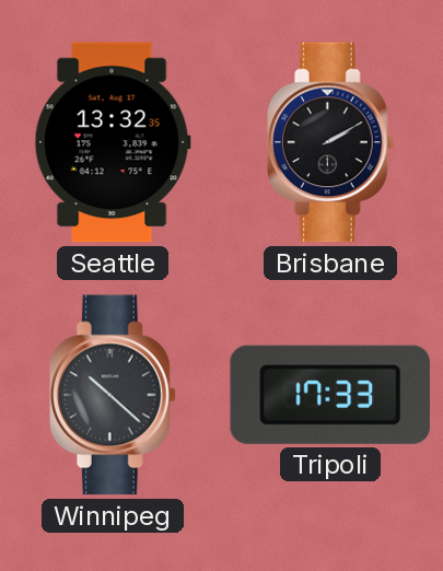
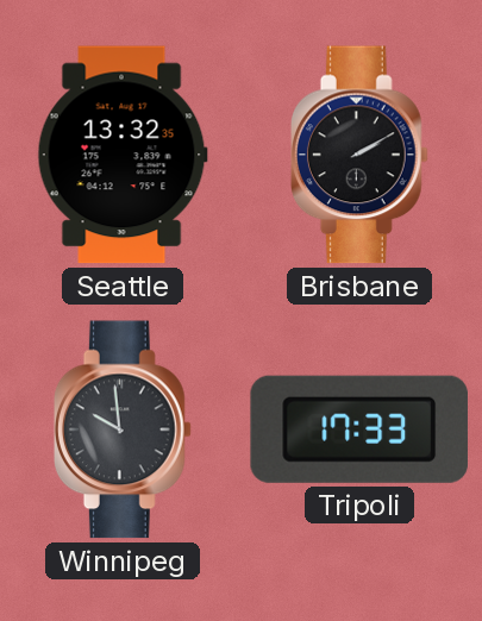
Winnipeg: 10:22 -> 9:59 (123, 429)
